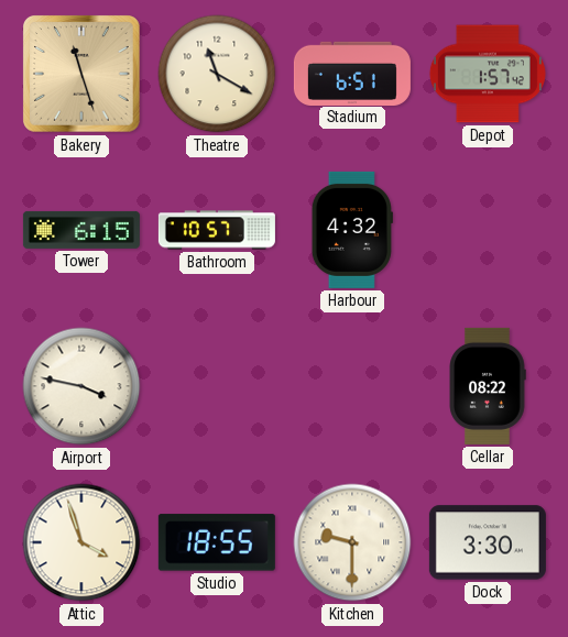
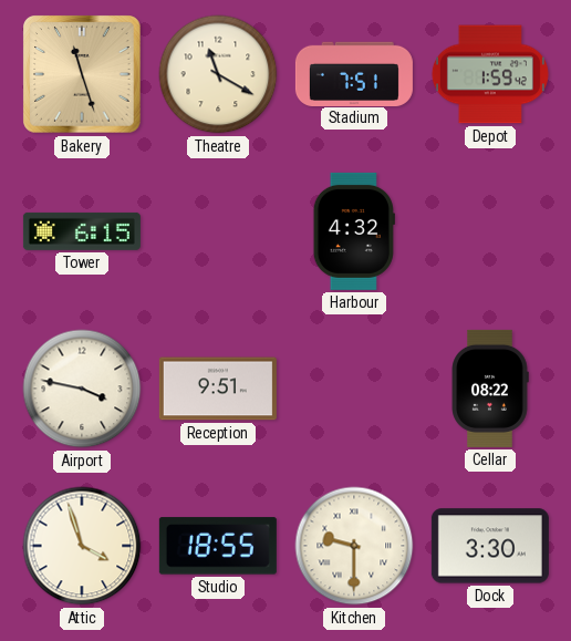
Stadium: 6:51 -> 7:51 (354, 73)
Depot: 1:57 -> 1:59 (490, 74)
Bathroom: 10:57 -> none (217, 230)
Reception: none -> 9:51 (218, 389)
